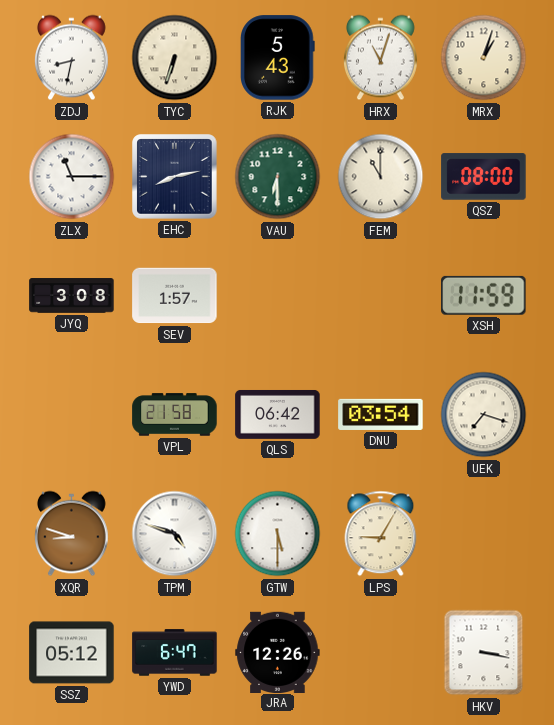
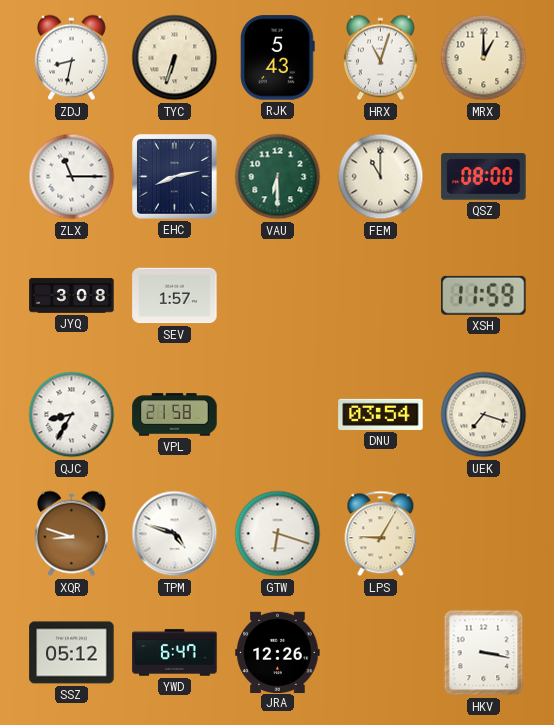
MRX: 1:03 -> 1:00 (484, 58)
QJC: none -> 8:35 (72, 415)
QLS: 06:42 -> none (278, 414)
GTW: 5:30 -> 6:18 (278, 534)
